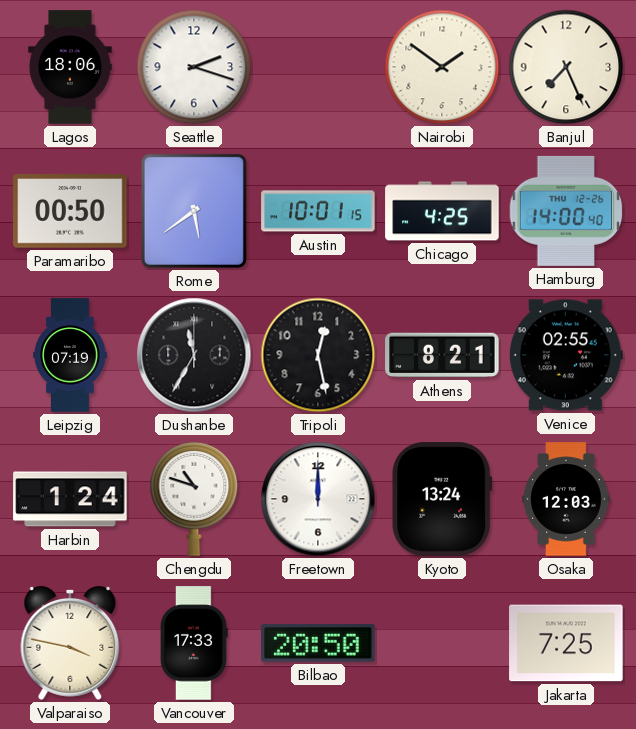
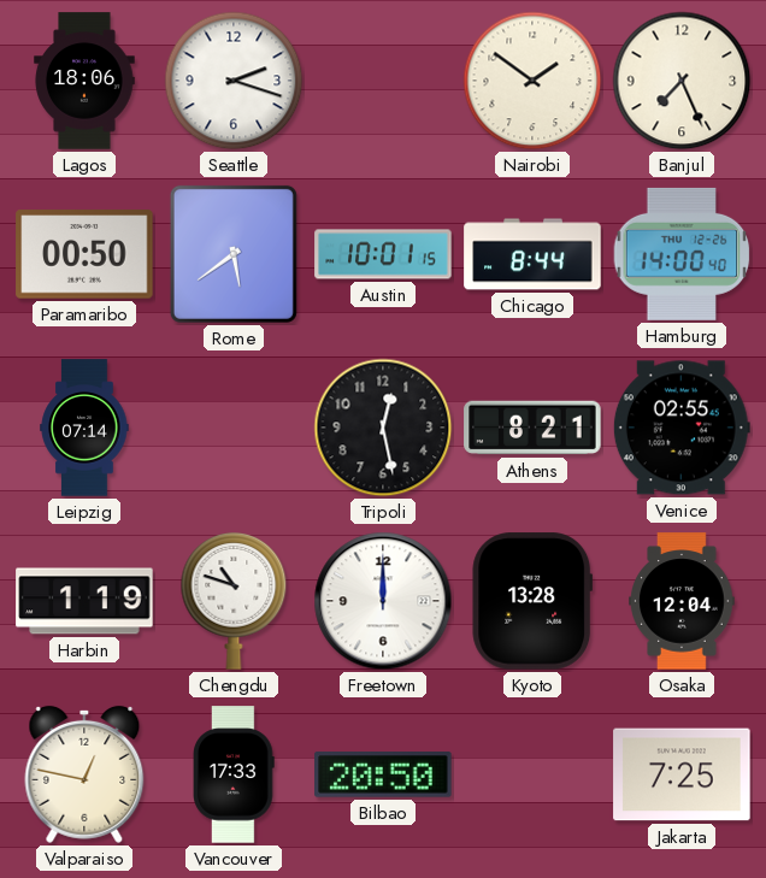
Chicago: 4:25 -> 8:44 (532, 254)
Leipzig: 07:19 -> 07:14 (84, 428)
Dushanbe: 11:35 -> none (194, 355)
Harbin: 1:24 -> 1:19 (84, 601)
Kyoto: 13:24 -> 13:28 (532, 601)
Osaka: 12:03 -> 12:04 (682, 601)
Valparaiso: 3:47 -> 12:47 (84, 774)
